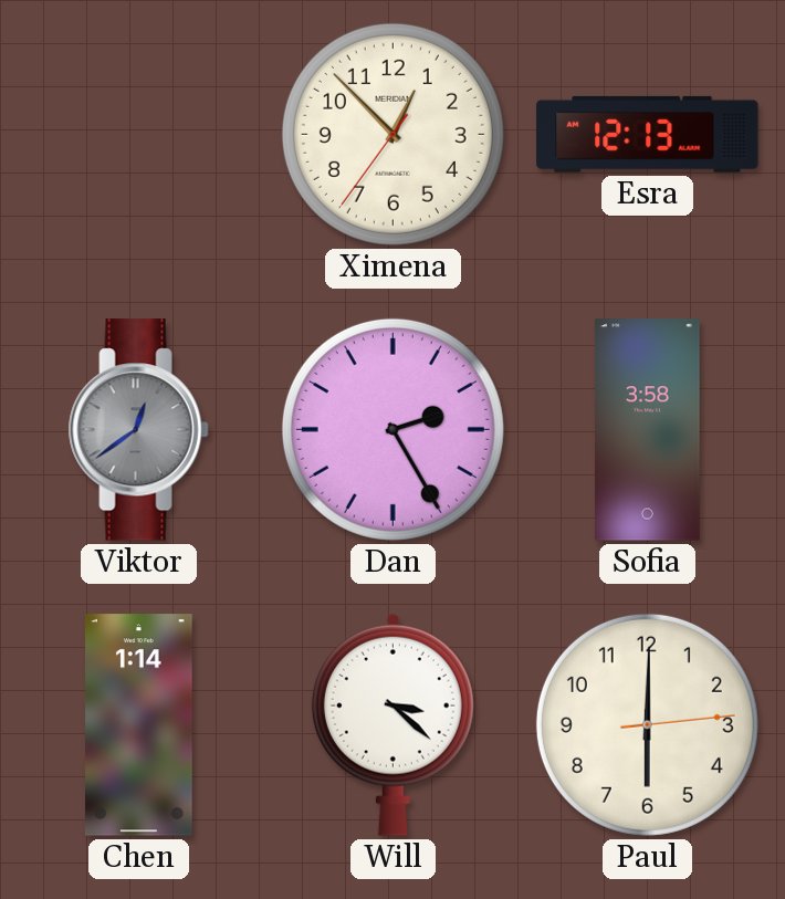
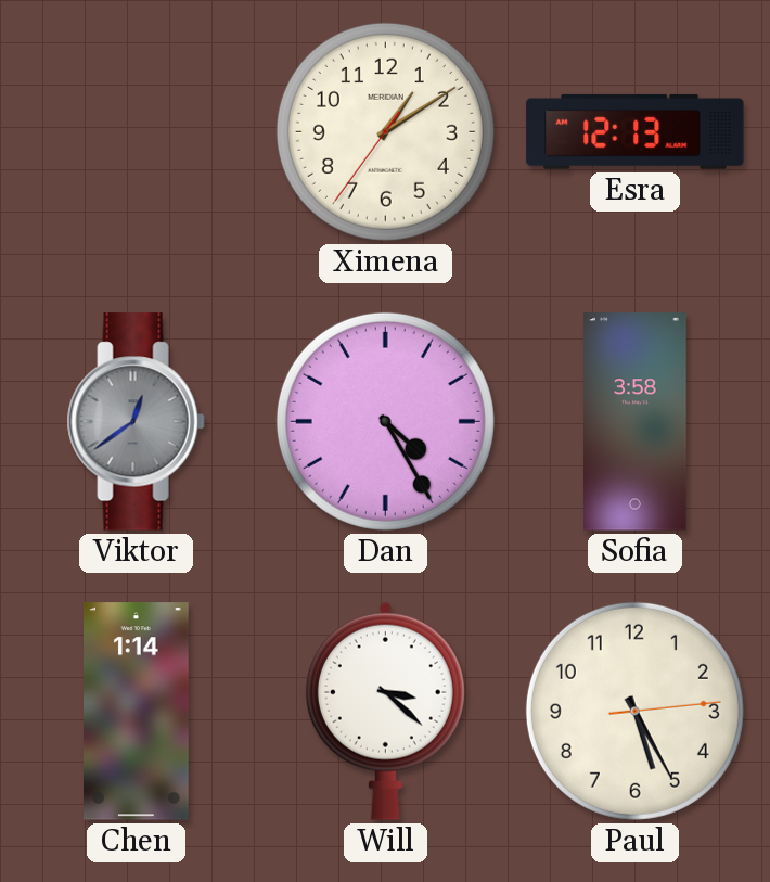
Ximena: 12:52 -> 1:09 (385, 131)
Dan: 2:25 -> 4:25 (385, 421)
Paul: 6:00 -> 5:25 (634, 711)
